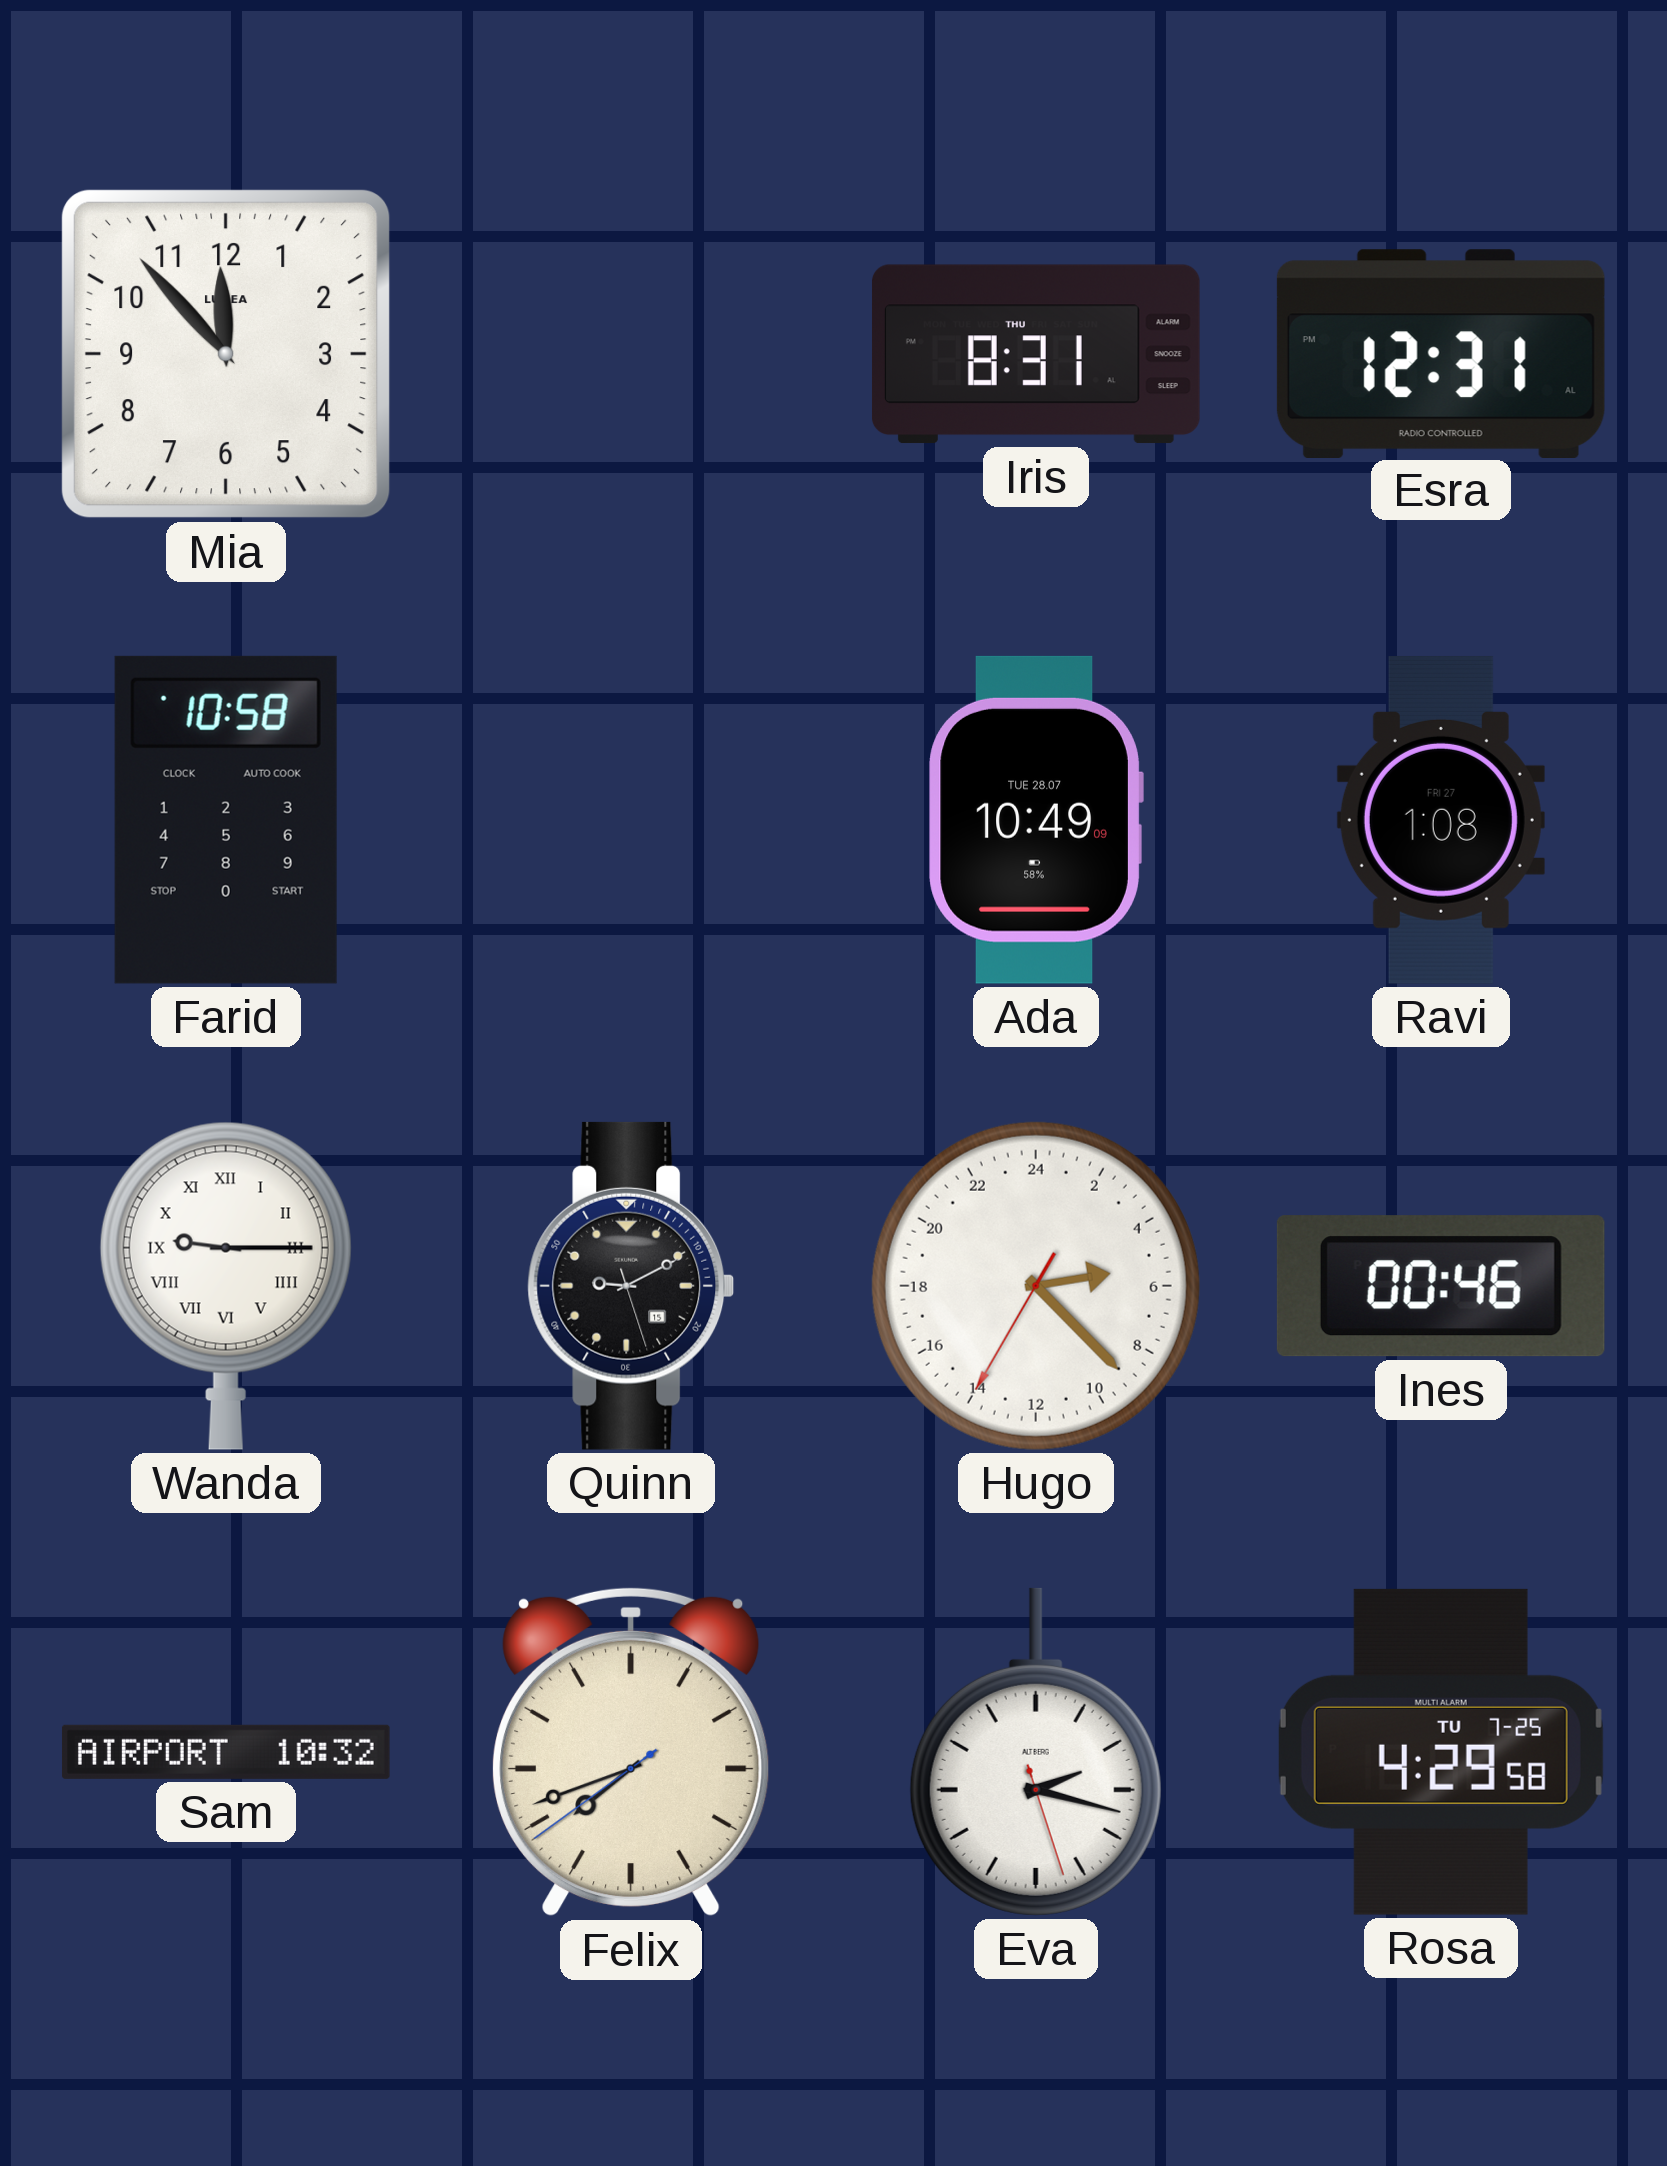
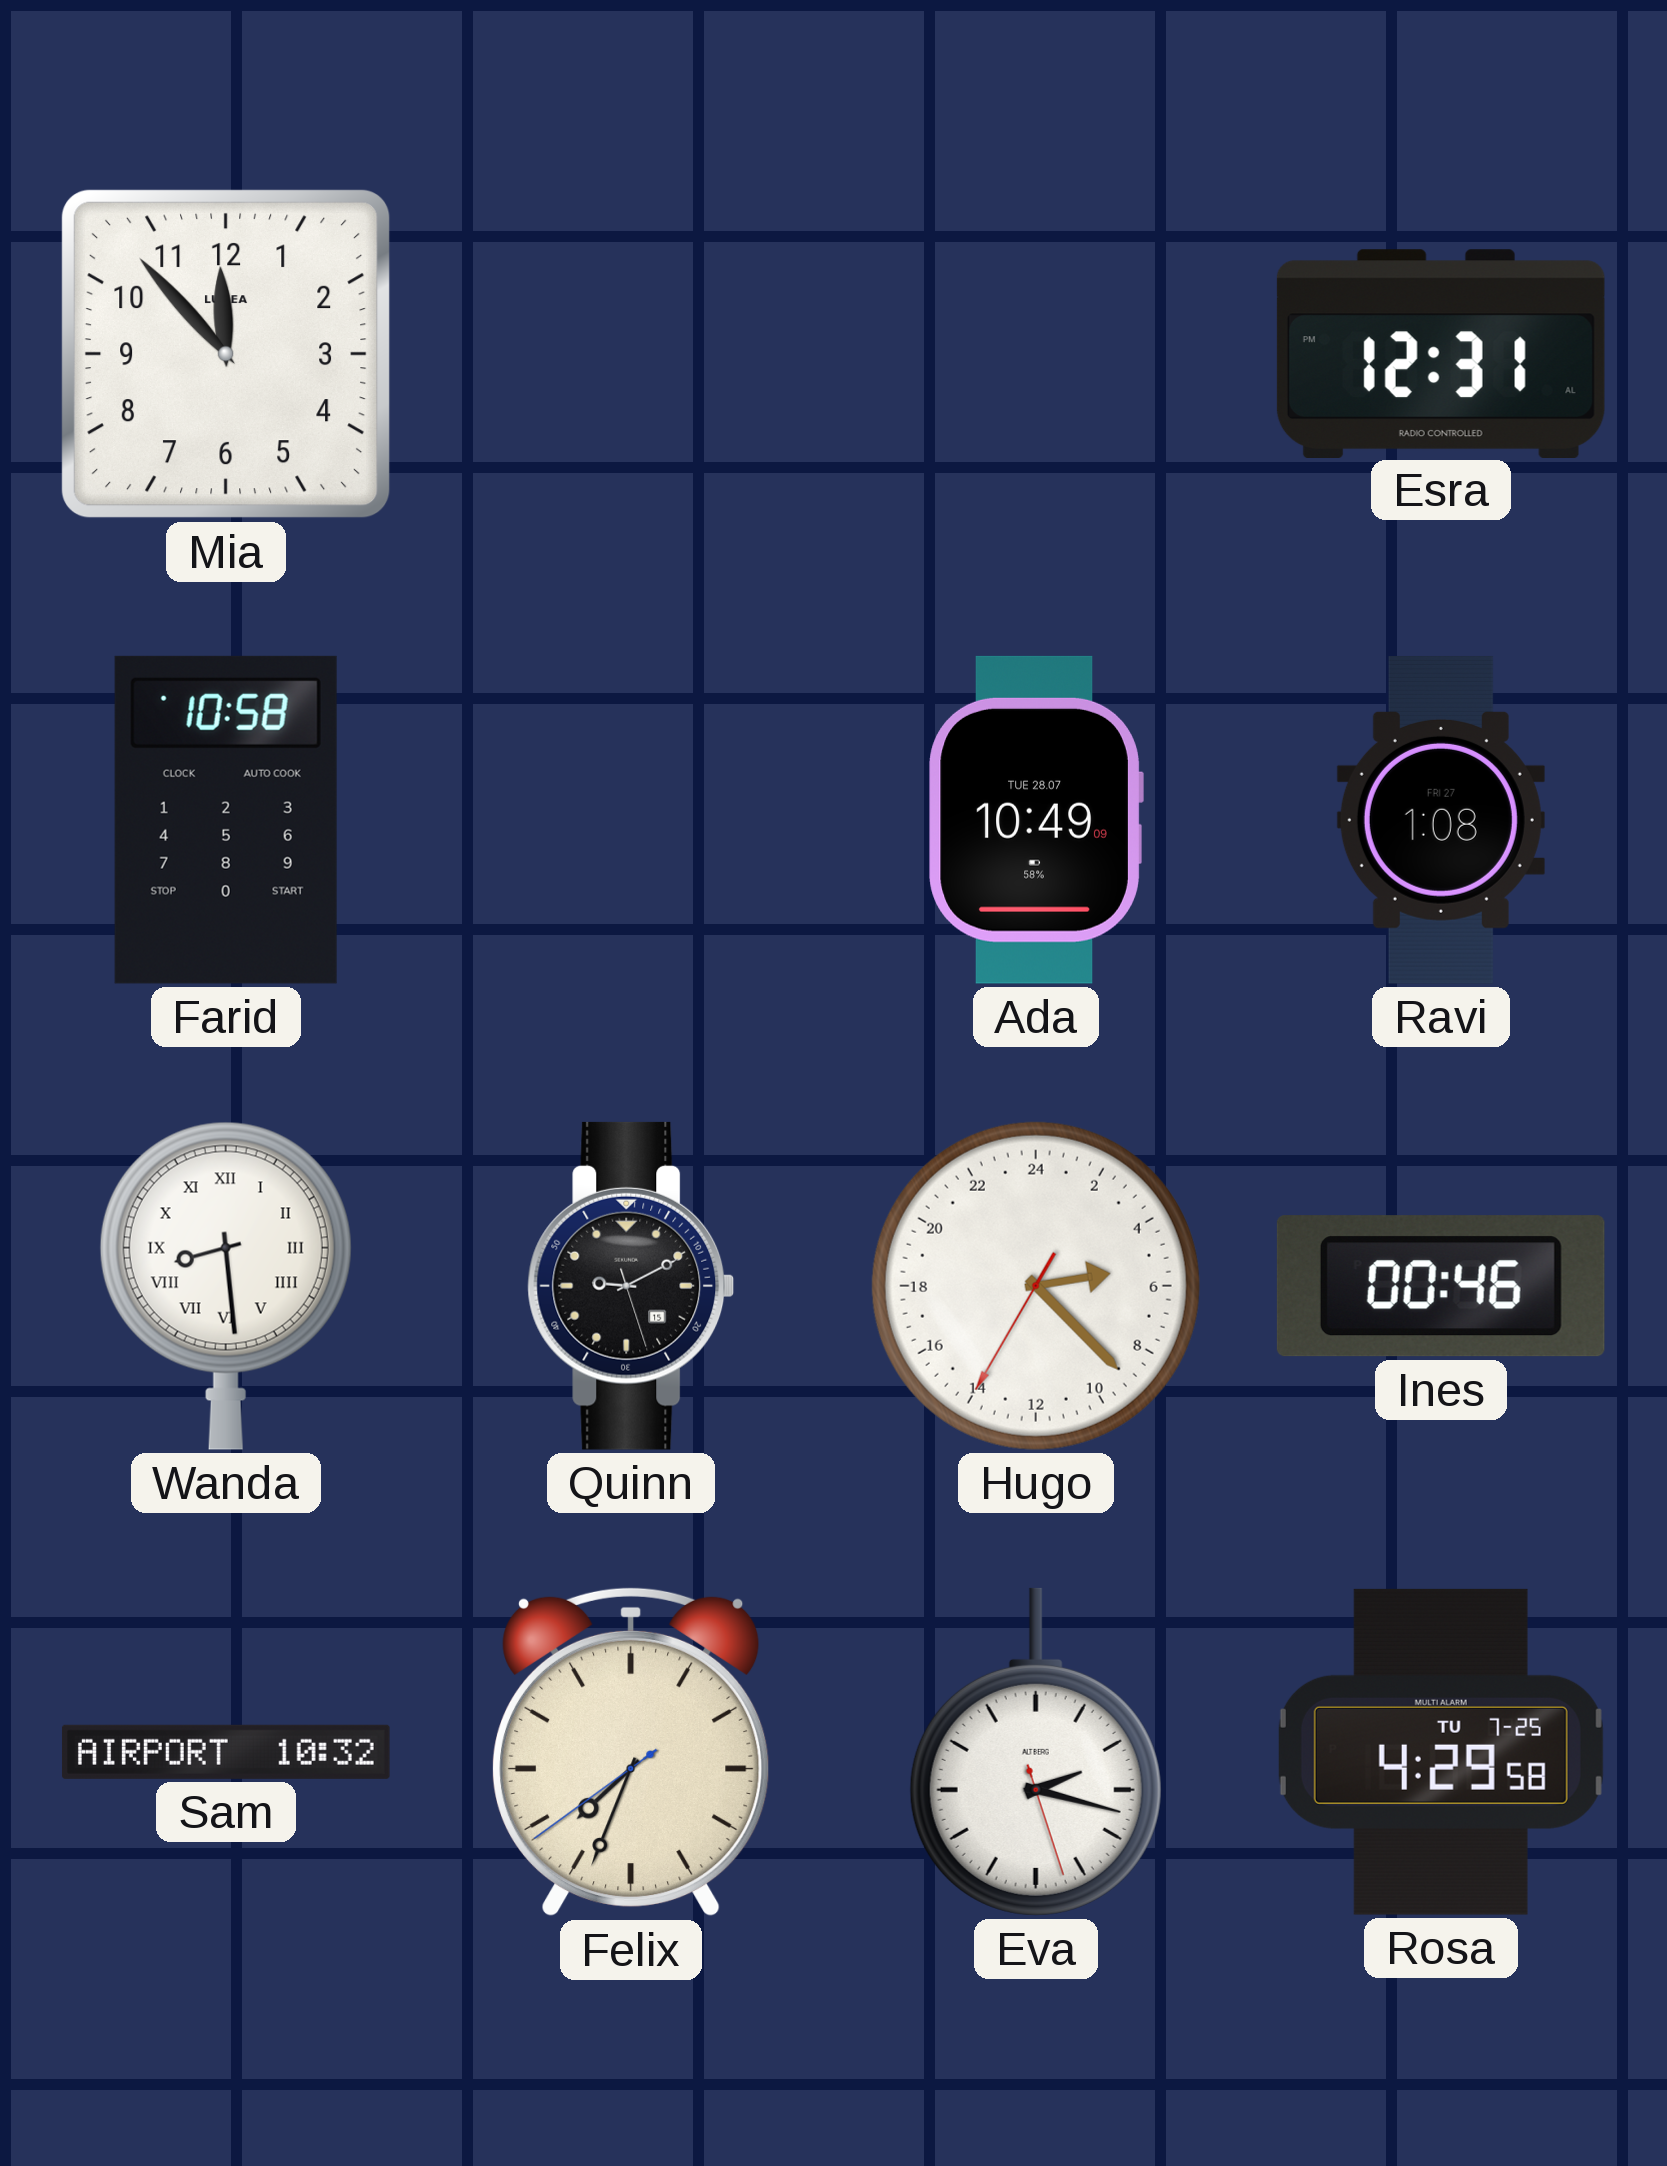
Iris: 8:31 -> none (1036, 354)
Wanda: 9:15 -> 8:29 (226, 1286)
Felix: 7:41 -> 7:33 (632, 1752)
